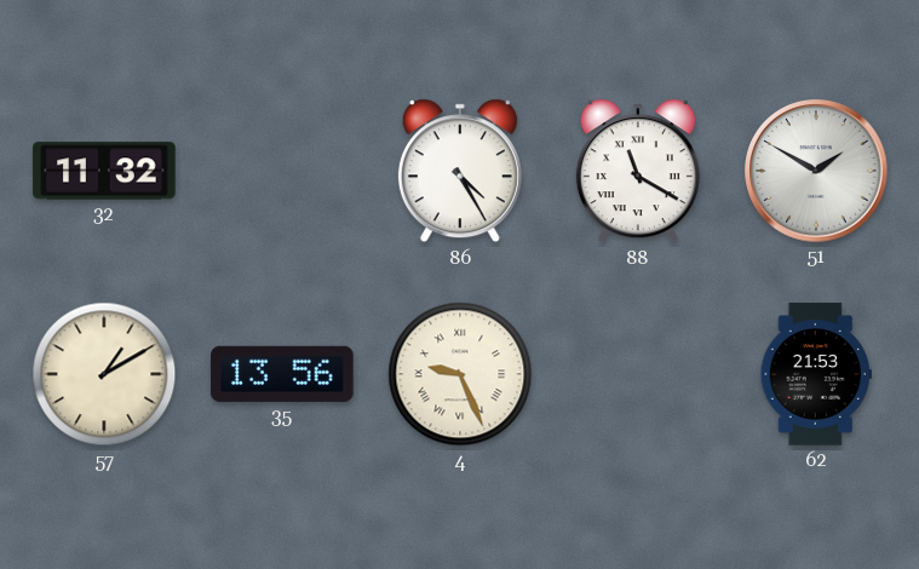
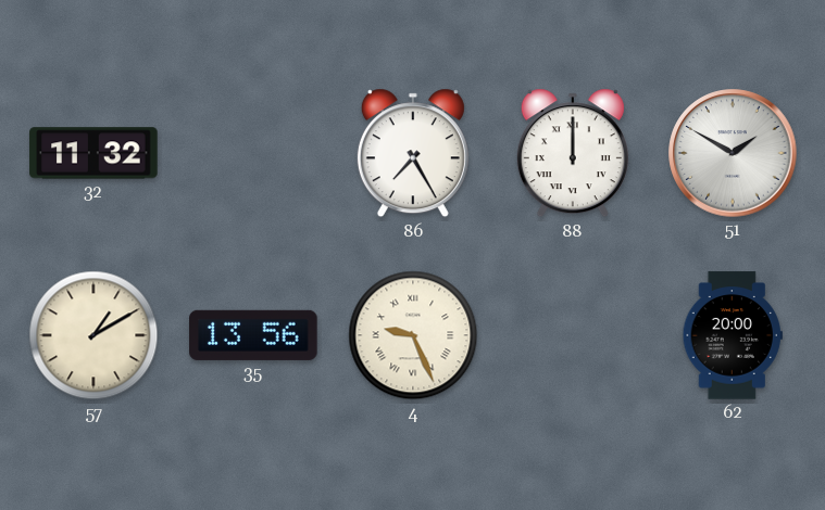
86: 4:25 -> 7:25 (413, 153)
88: 11:20 -> 12:00 (573, 153)
62: 21:53 -> 20:00 (733, 335)
